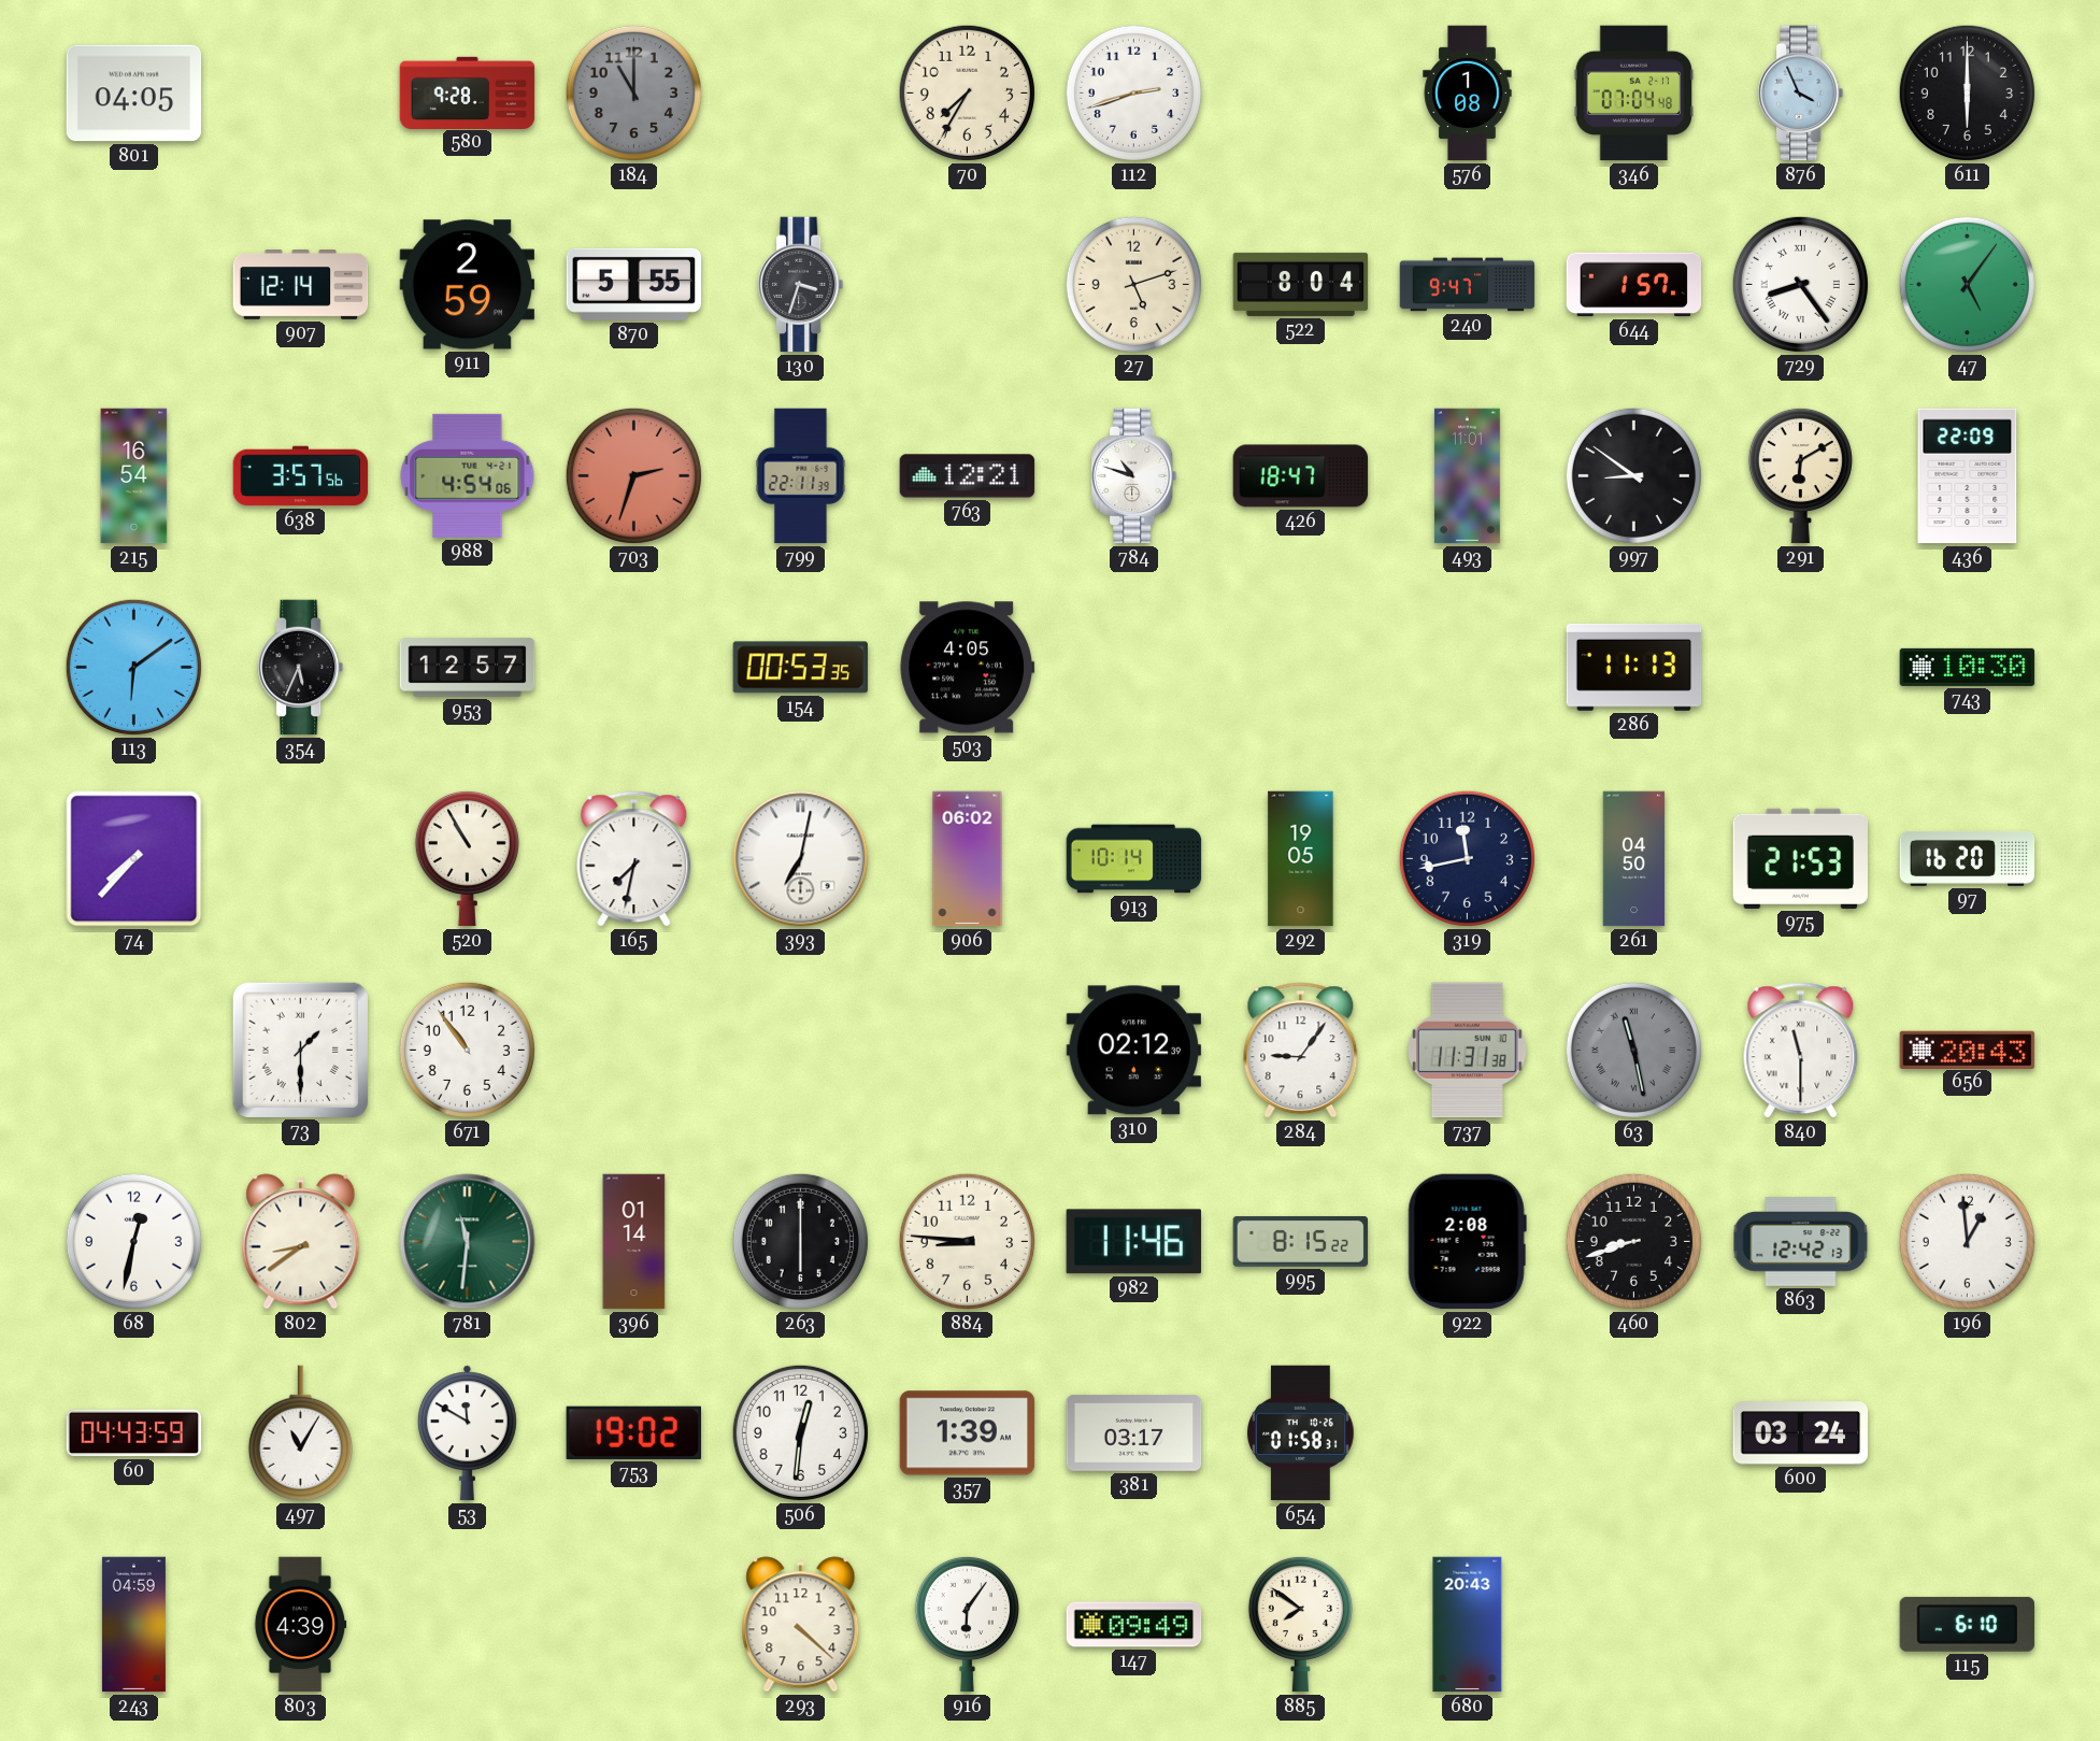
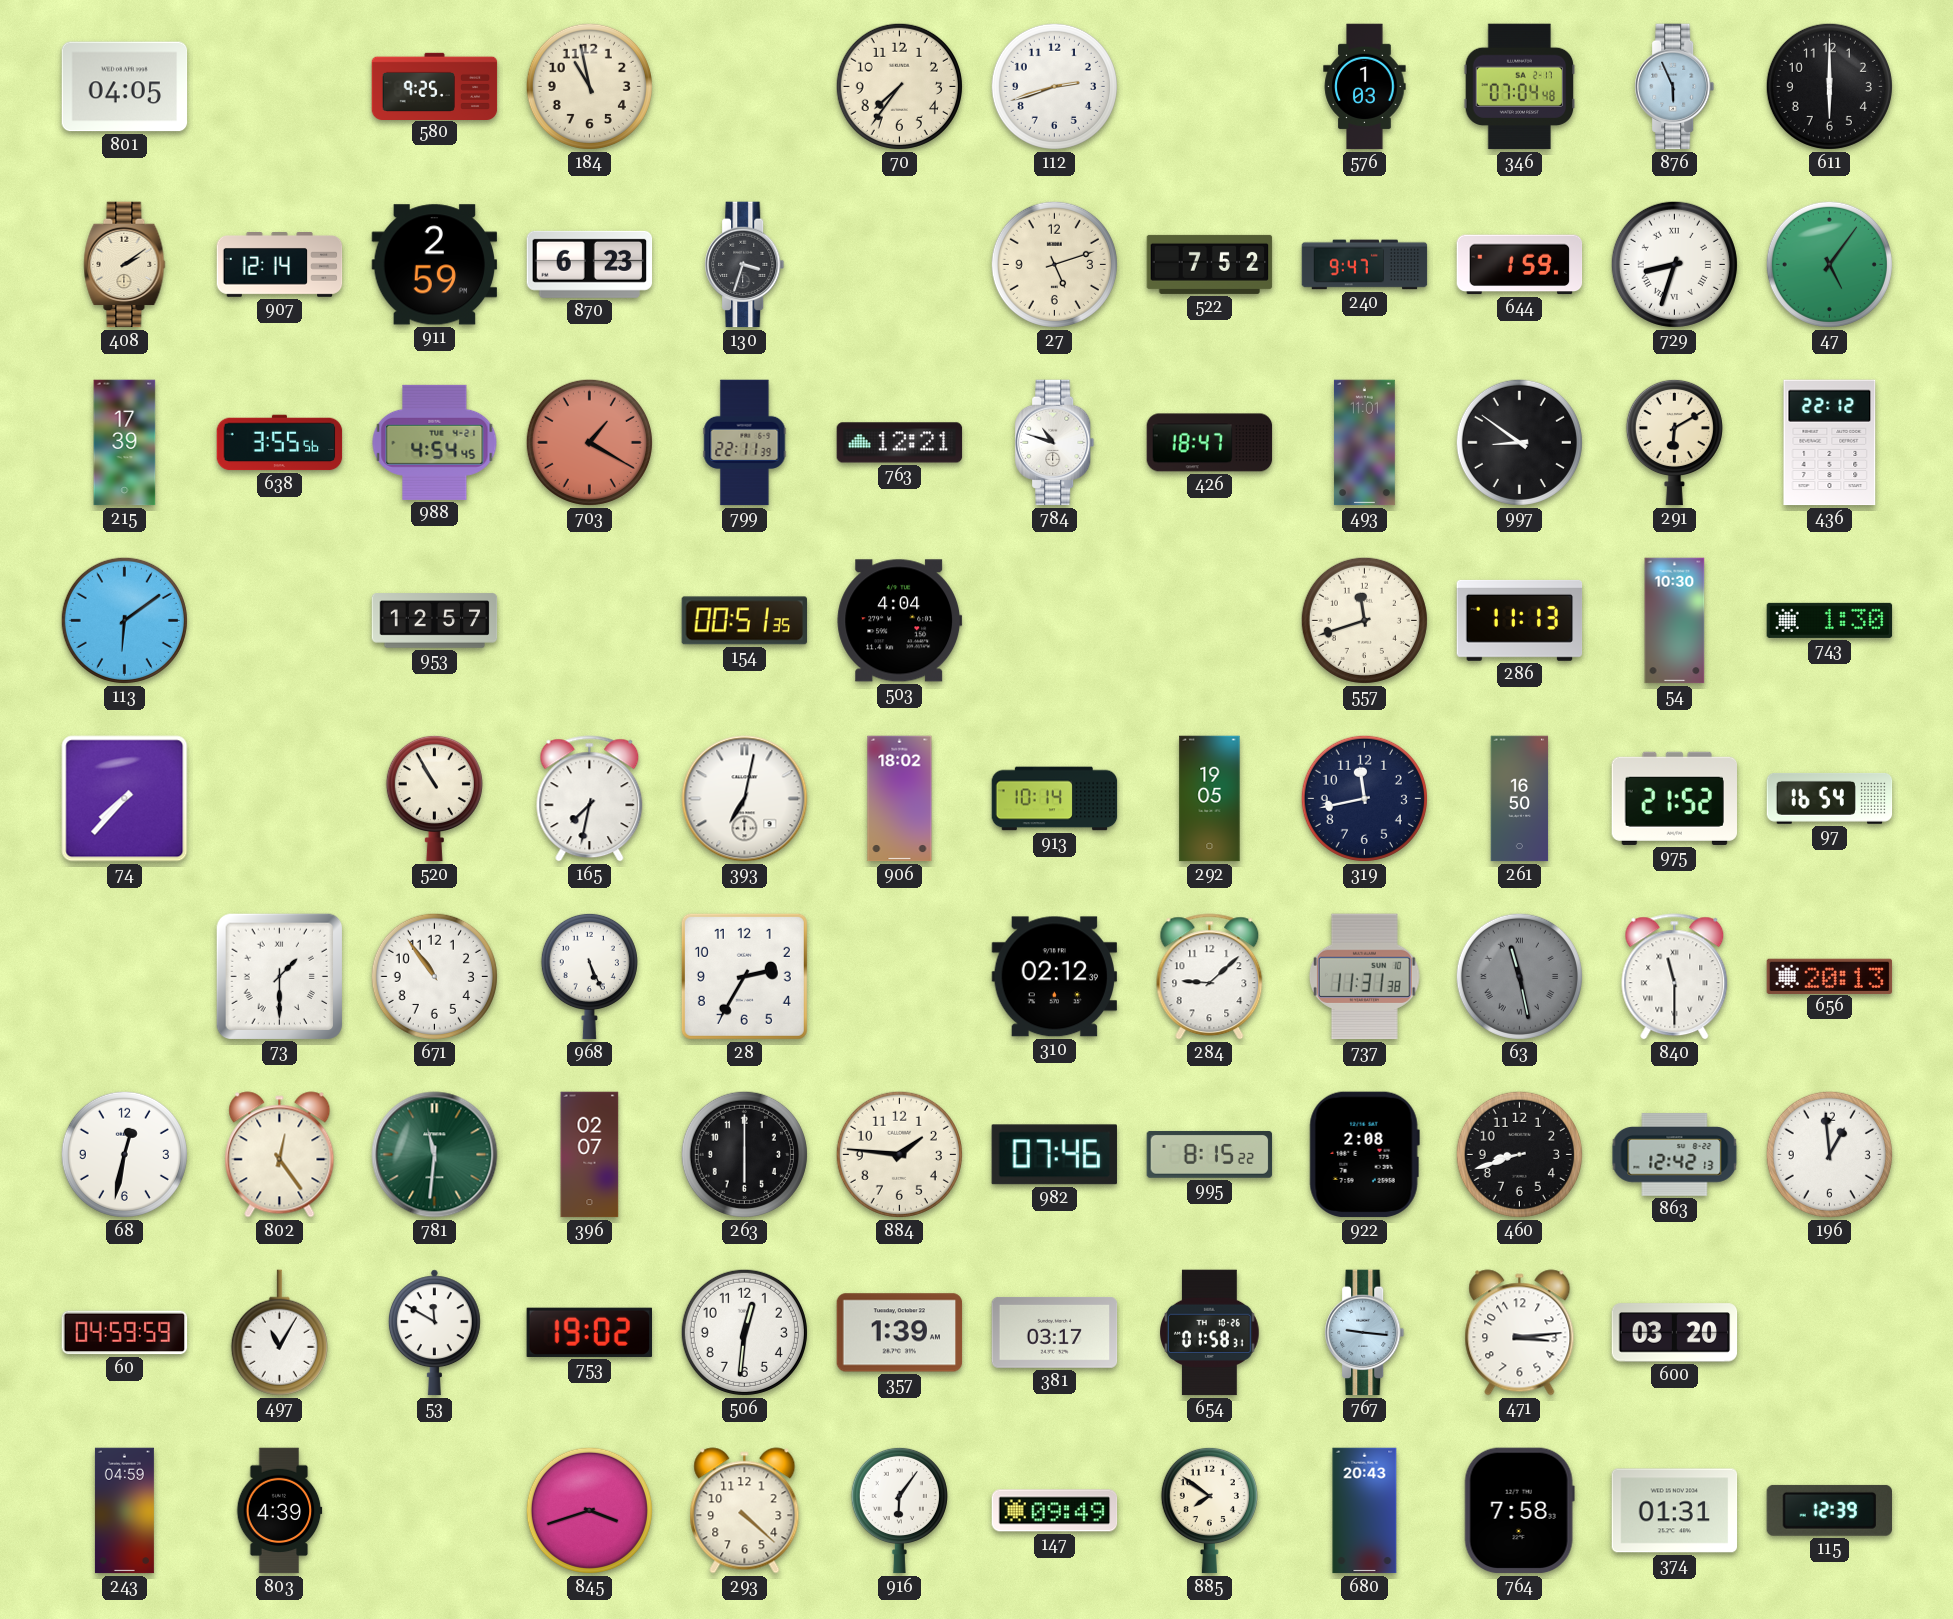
580: 9:28 -> 9:25 (435, 86)
184: 11:00 -> 10:58 (589, 86)
184 dial: grey -> cream (589, 86)
70: 7:35 -> 7:36 (899, 86)
576: 1:08 -> 1:03 (1365, 87)
876: 3:56 -> 5:56 (1675, 87)
408: none -> 2:09 (125, 265)
870: 5:55 -> 6:23 (590, 264)
522: 8:04 -> 7:52 (1210, 264)
644: 1:57 -> 1:59 (1520, 265)
729: 8:24 -> 8:33 (1674, 264)
215: 16:54 -> 17:39 (125, 443)
638: 3:57 -> 3:55 (280, 443)
988: 4:54:06 -> 4:54:45 (435, 442)
703: 2:33 -> 1:20 (589, 442)
436: 22:09 -> 22:12 (1830, 443)
354: 5:34 -> none (301, 668)
154: 00:53 -> 00:51 (745, 621)
503: 4:05 -> 4:04 (900, 621)
557: none -> 11:42 (1364, 620)
54: none -> 10:30 (1675, 621)
743: 10:30 -> 1:30 (1830, 620)
906: 06:02 -> 18:02 (900, 799)
261: 04:50 -> 16:50 (1520, 799)
975: 21:53 -> 21:52 (1675, 798)
97: 16:20 -> 16:54 (1830, 798)
968: none -> 5:26 (589, 976)
28: none -> 2:35 (744, 976)
284: 9:06 -> 9:08 (1210, 977)
656: 20:43 -> 20:13 (1830, 976)
802: 8:39 -> 12:24 (280, 1155)
396: 01:14 -> 02:07 (590, 1155)
884: 8:46 -> 1:46 (899, 1154)
982: 11:46 -> 07:46 (1054, 1155)
60: 04:43 -> 04:59 (125, 1333)
767: none -> 9:16 (1365, 1333)
471: none -> 3:14 (1520, 1333)
600: 03:24 -> 03:20 (1675, 1333)
845: none -> 3:42 (589, 1510)
764: none -> 7:58 (1519, 1511)
374: none -> 01:31 (1675, 1511)
115: 6:10 -> 12:39 (1829, 1510)
